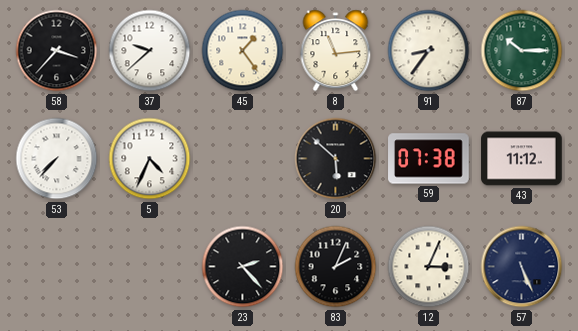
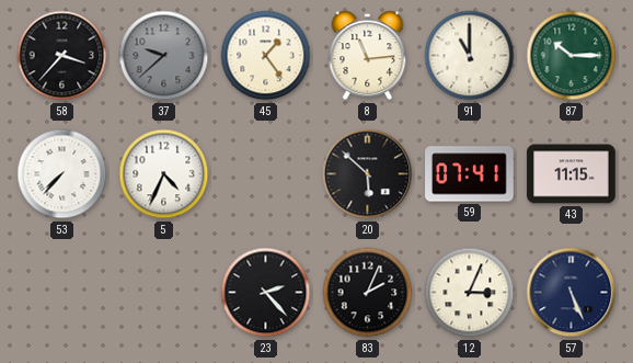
37 dial: white -> grey (164, 56)
91: 8:36 -> 11:00 (470, 56)
59: 07:38 -> 07:41 (470, 174)
43: 11:12 -> 11:15 (572, 174)
